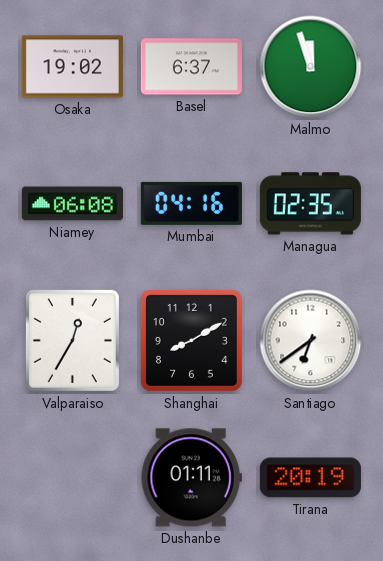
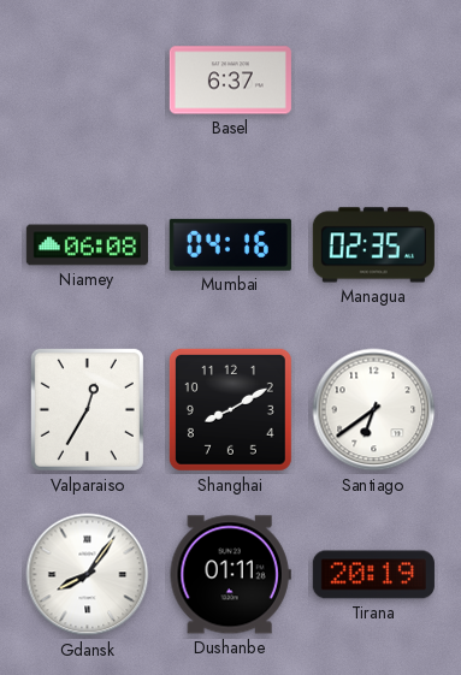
Osaka: 19:02 -> none (72, 67)
Malmo: 11:57 -> none (311, 67)
Gdansk: none -> 8:06 (88, 575)
